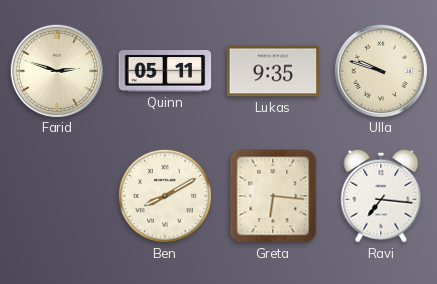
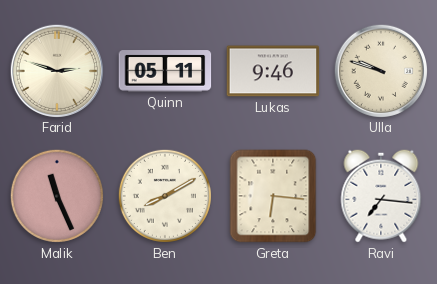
Lukas: 9:35 -> 9:46 (273, 71)
Malik: none -> 11:26 (57, 196)
